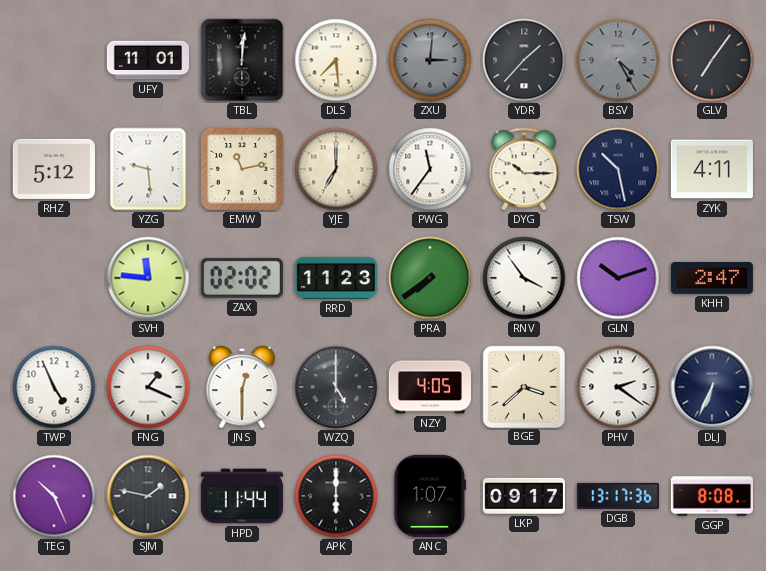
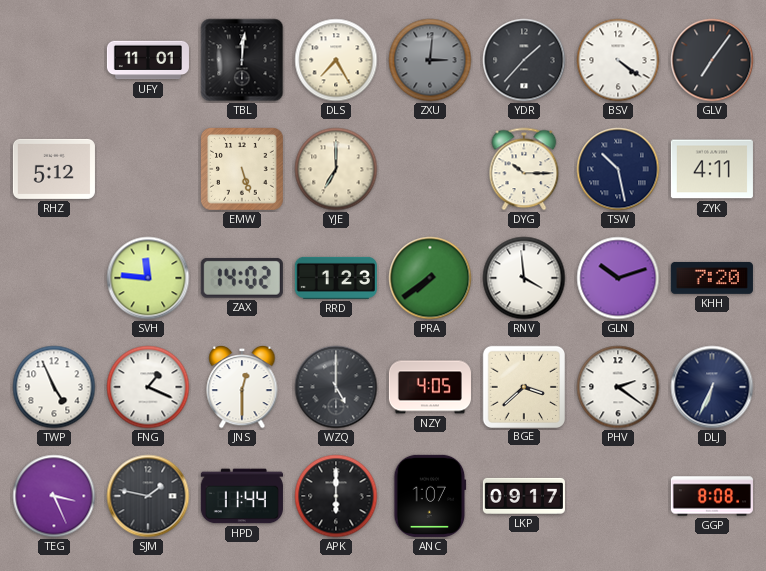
DLS: 7:29 -> 7:25 (336, 60)
BSV: 4:25 -> 4:21 (618, 60)
BSV dial: grey -> white (618, 60)
YZG: 9:29 -> none (148, 169)
EMW: 11:13 -> 5:27 (243, 170)
PWG: 11:36 -> none (430, 169)
ZAX: 02:02 -> 14:02 (242, 278)
RRD: 11:23 -> 1:23 (336, 278)
RNV: 3:54 -> 3:59 (524, 278)
KHH: 2:47 -> 7:20 (712, 278)
TEG: 10:26 -> 3:26 (54, 496)
DGB: 13:17 -> none (618, 496)
